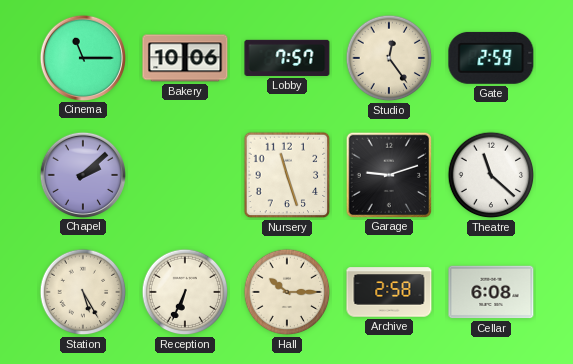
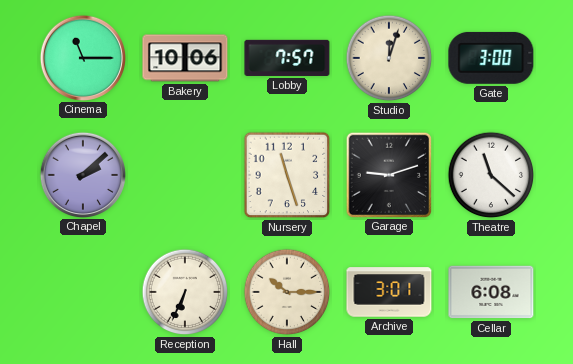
Studio: 12:24 -> 12:03 (389, 58)
Gate: 2:59 -> 3:00 (491, 58)
Station: 5:25 -> none (83, 292)
Archive: 2:58 -> 3:01 (389, 292)
